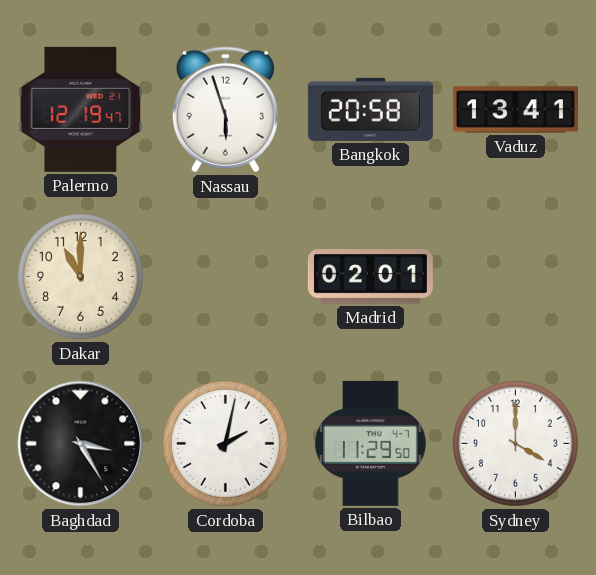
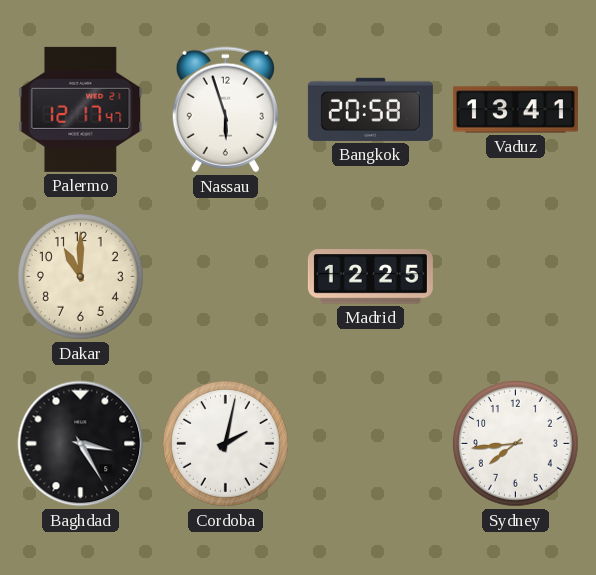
Palermo: 12:19 -> 12:17 (81, 109)
Madrid: 02:01 -> 12:25 (370, 277)
Bilbao: 11:29 -> none (370, 443)
Sydney: 4:00 -> 7:44 (516, 444)
